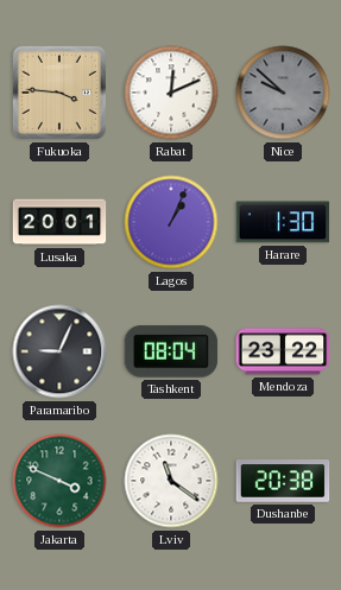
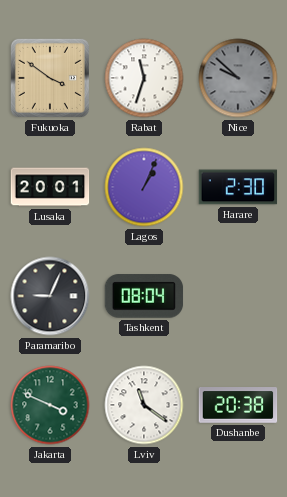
Fukuoka: 3:46 -> 3:51 (50, 78)
Rabat: 12:11 -> 11:33 (144, 78)
Harare: 1:30 -> 2:30 (238, 187)
Mendoza: 23:22 -> none (283, 351)
